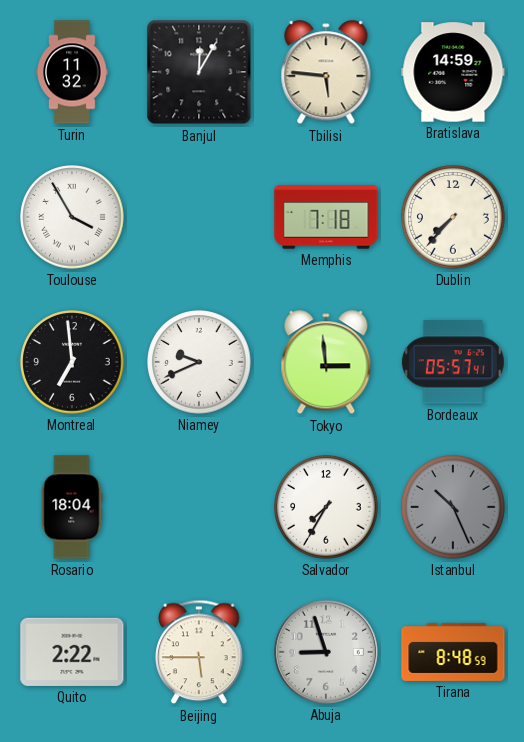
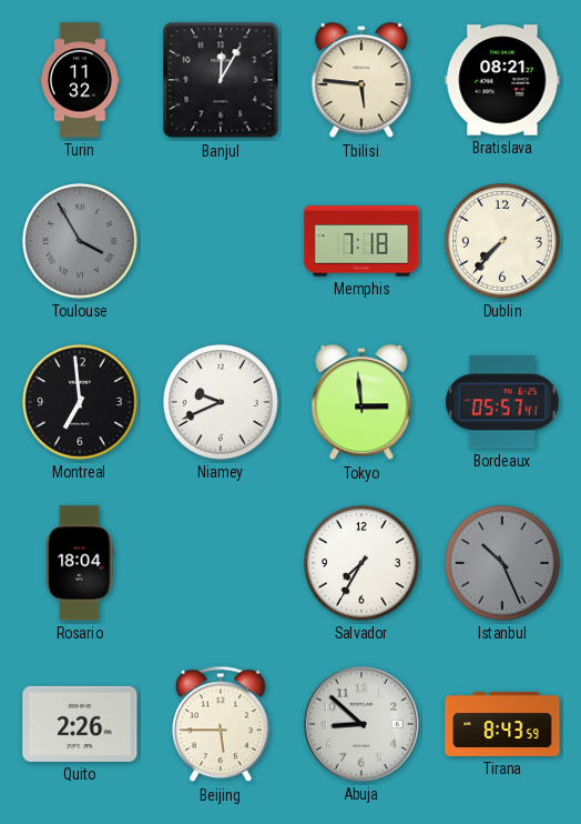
Bratislava: 14:59 -> 08:21 (502, 80)
Toulouse dial: white -> grey (80, 241)
Quito: 2:22 -> 2:26 (80, 724)
Abuja: 8:57 -> 8:52 (361, 724)
Tirana: 8:48 -> 8:43 (502, 724)
